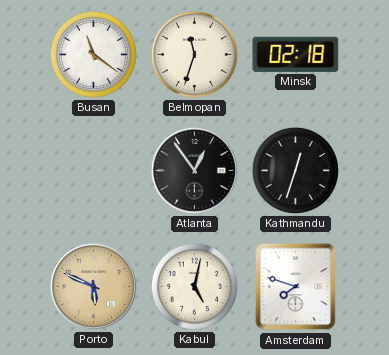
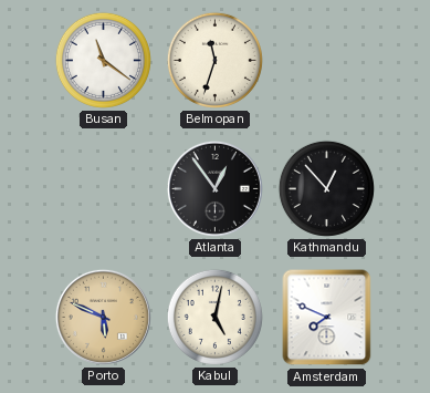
Minsk: 02:18 -> none (296, 54)
Kathmandu: 12:33 -> 12:53 (326, 188)
Amsterdam: 7:48 -> 7:49 (327, 318)
